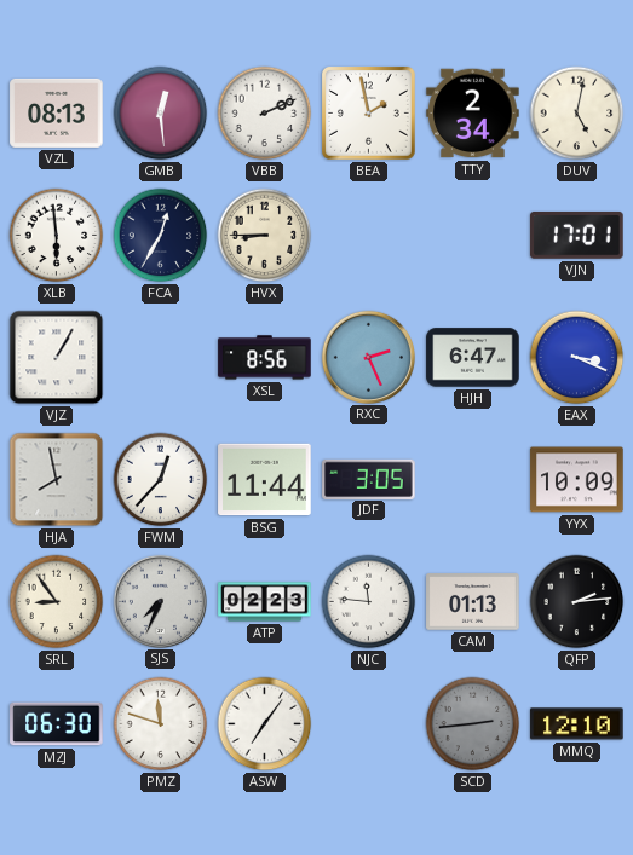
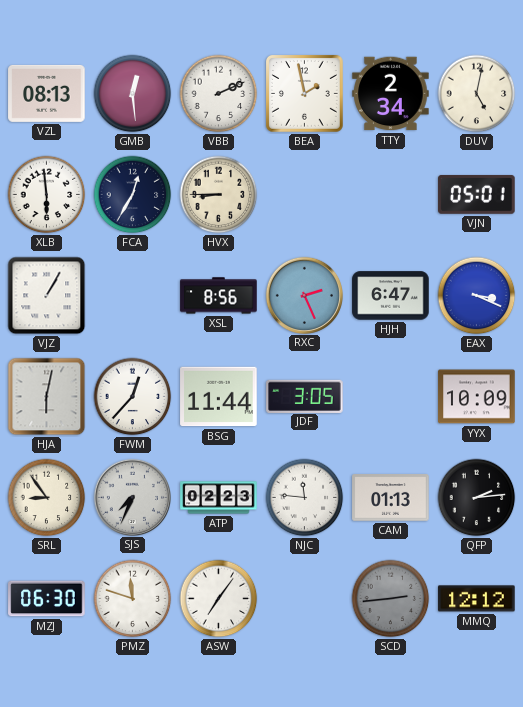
VJN: 17:01 -> 05:01 (477, 194)
HJA: 7:58 -> 6:02 (47, 397)
MMQ: 12:10 -> 12:12 (477, 599)
